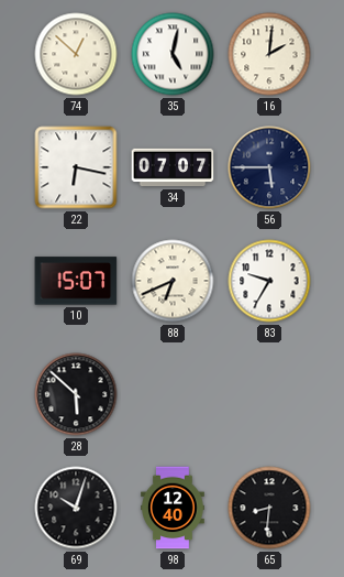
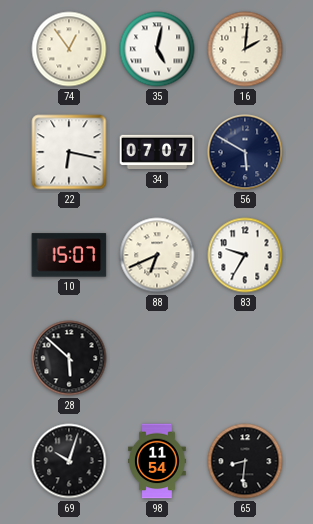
74: 12:52 -> 12:54 (69, 49)
56: 5:45 -> 5:50 (245, 152)
98: 12:40 -> 11:54 (157, 461)
